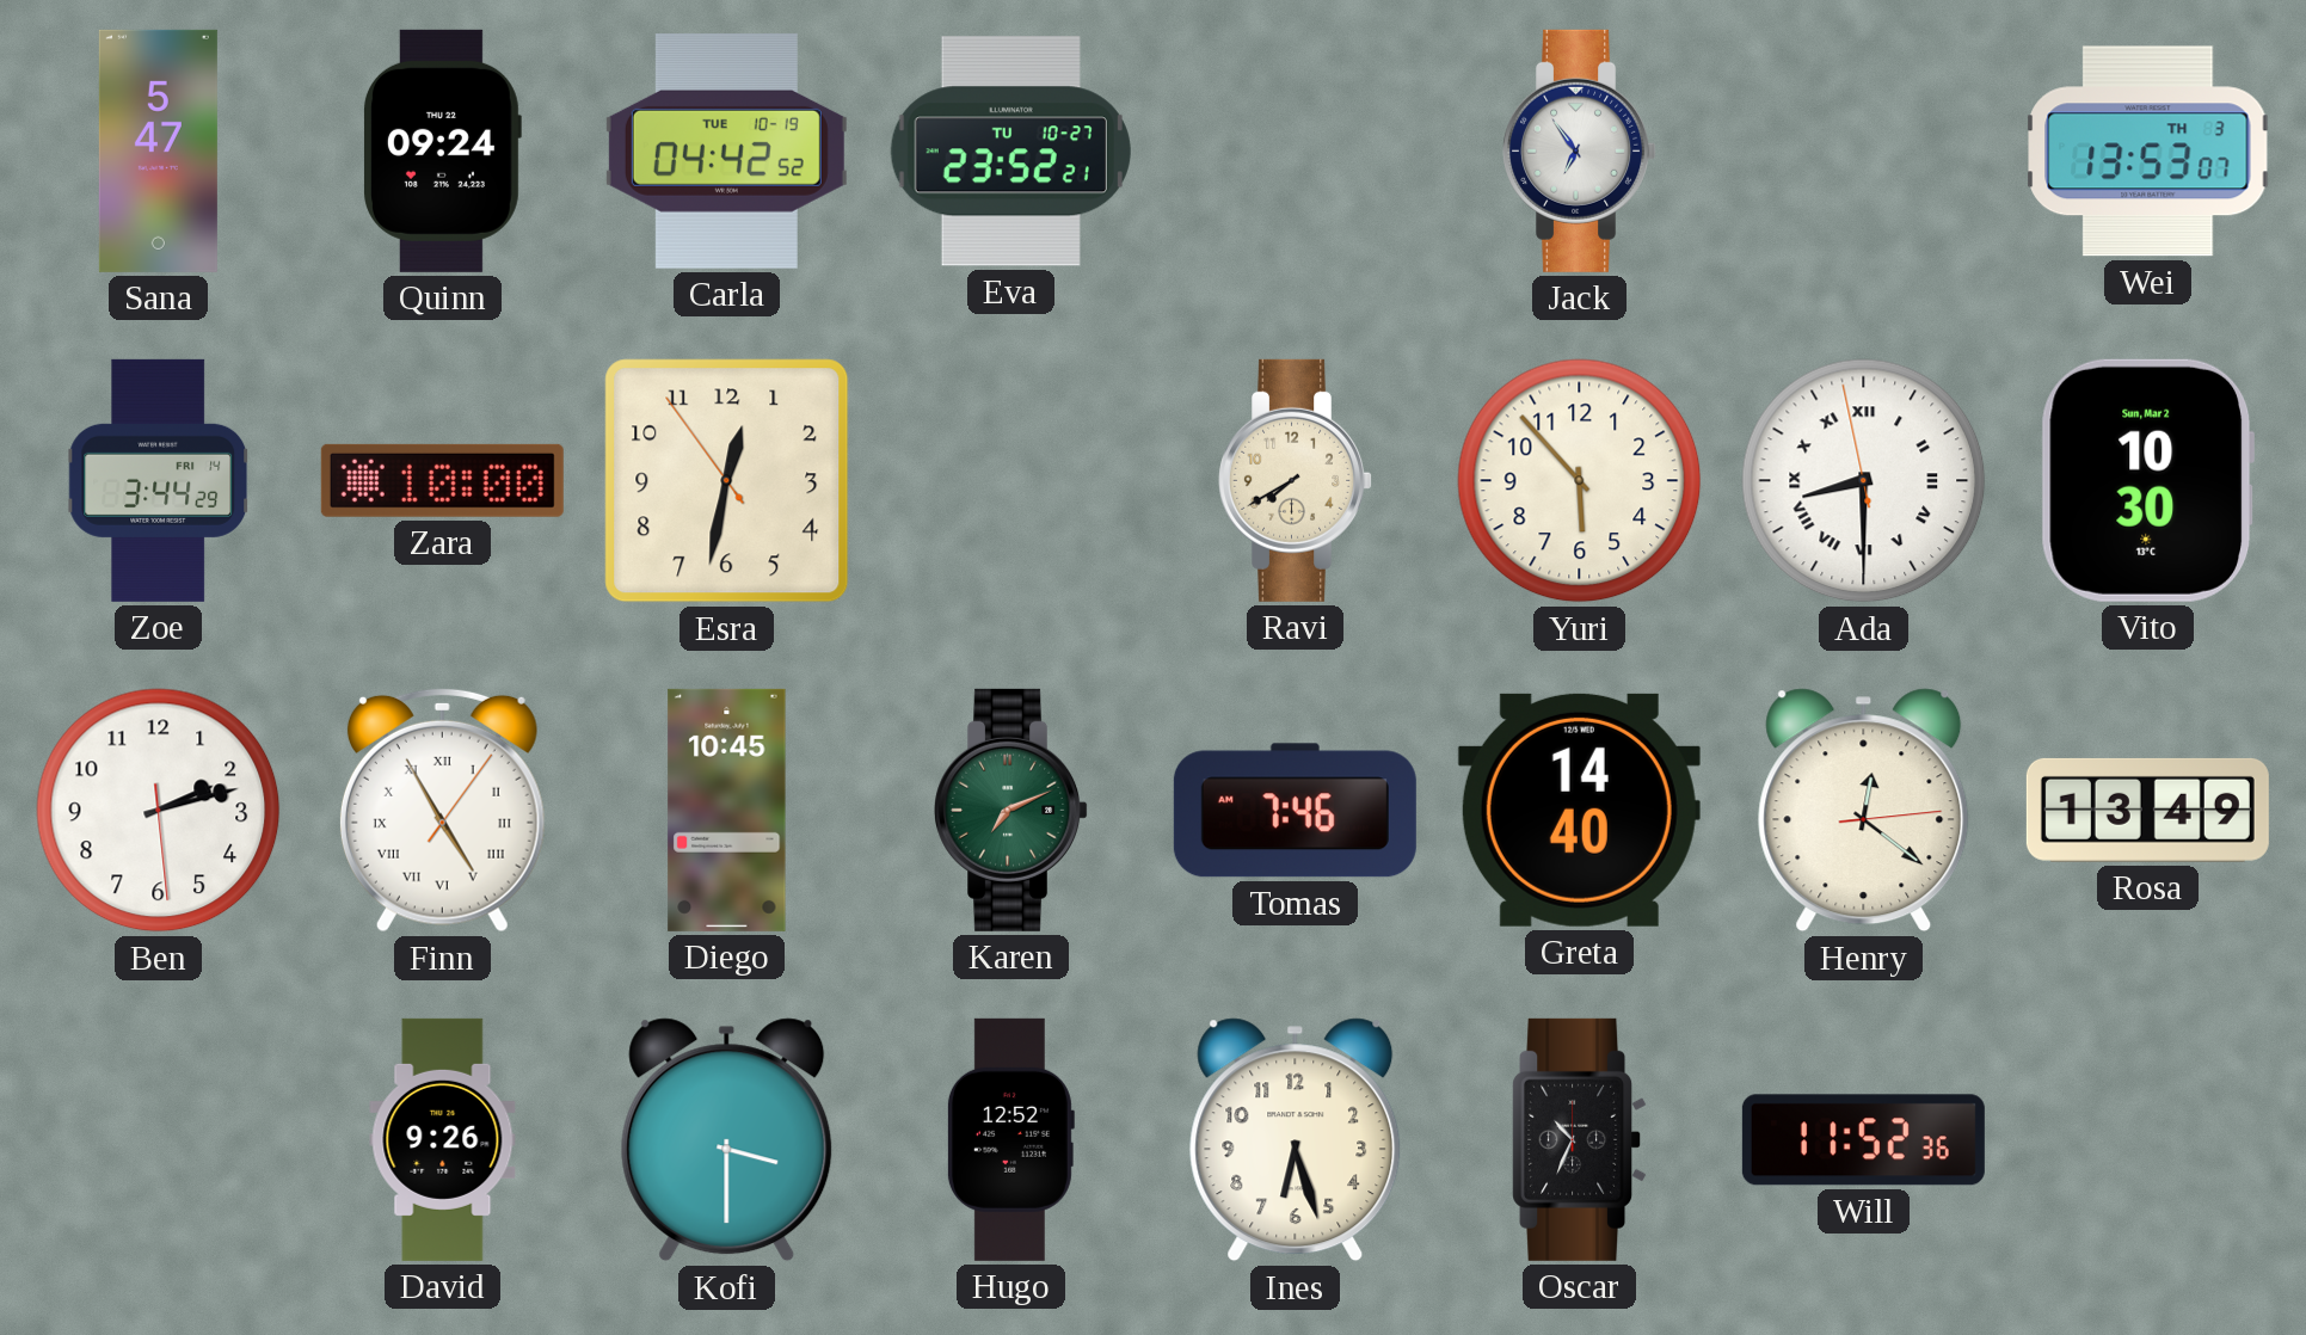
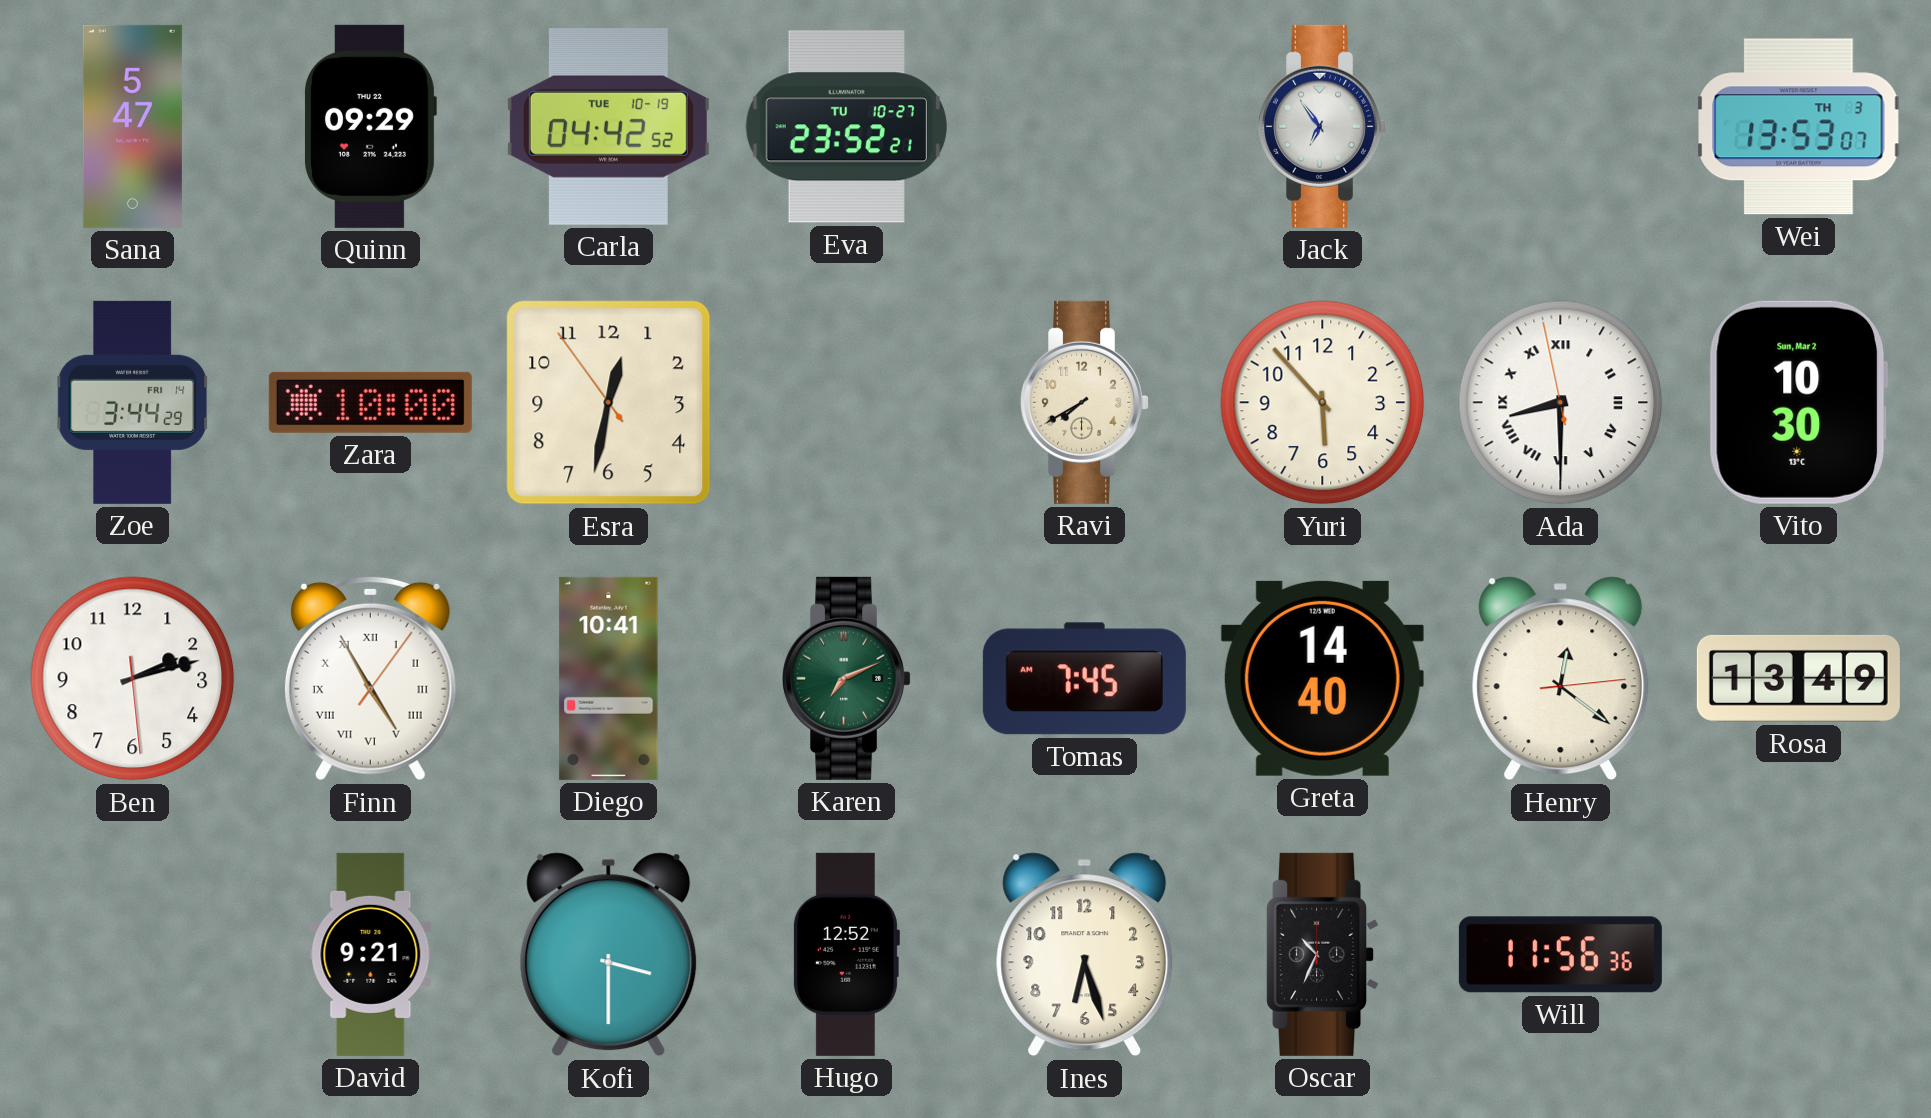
Quinn: 09:24 -> 09:29 (370, 126)
Diego: 10:45 -> 10:41 (609, 678)
Tomas: 7:46 -> 7:45 (1084, 679)
David: 9:26 -> 9:21 (371, 954)
Will: 11:52 -> 11:56 (1560, 955)
